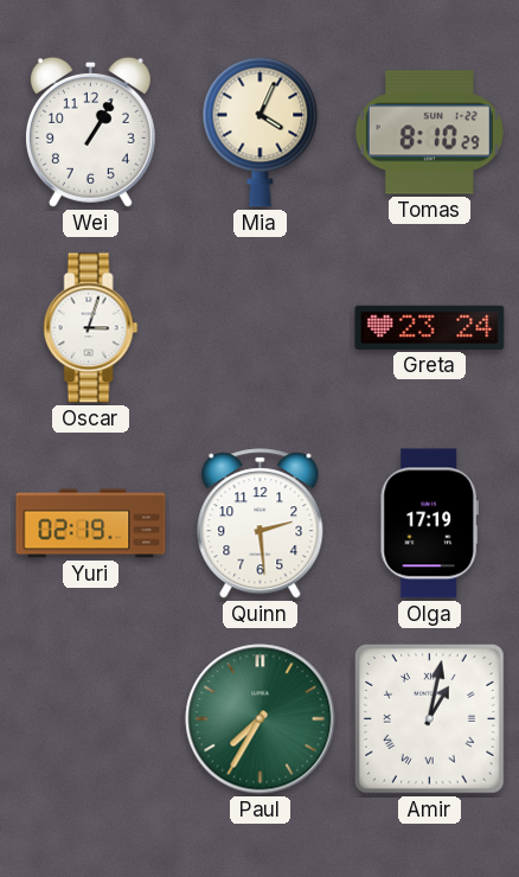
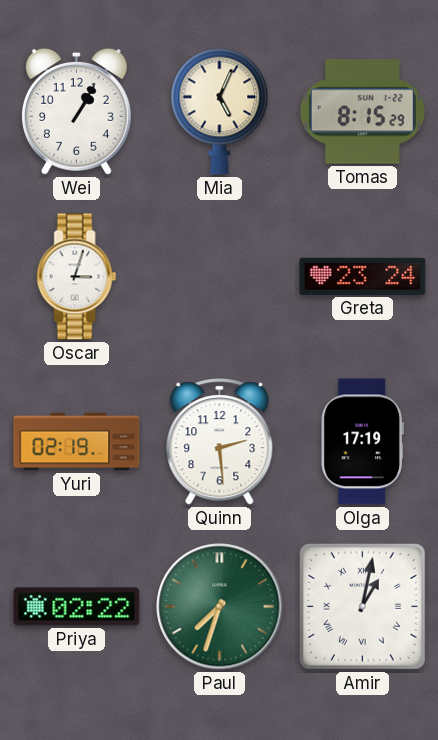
Mia: 4:04 -> 5:04 (220, 111)
Tomas: 8:10 -> 8:15 (362, 112)
Priya: none -> 02:22 (77, 607)
Paul: 7:35 -> 7:33 (220, 607)
